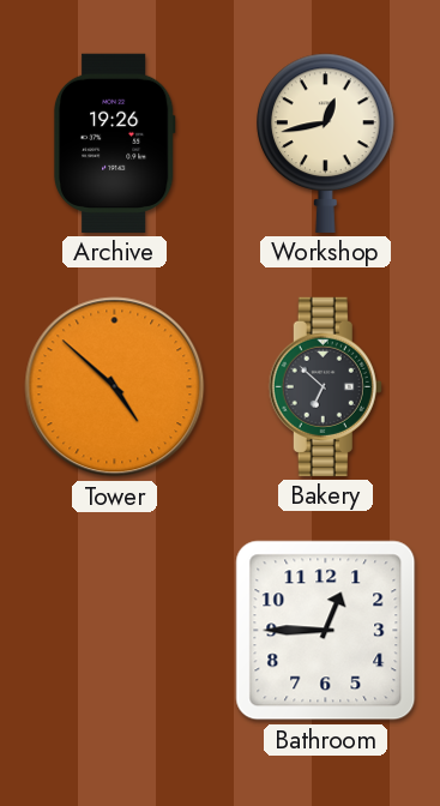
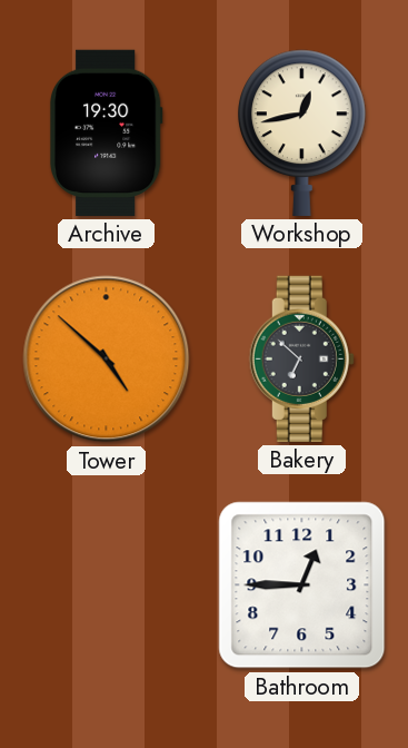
Archive: 19:26 -> 19:30 (106, 132)
